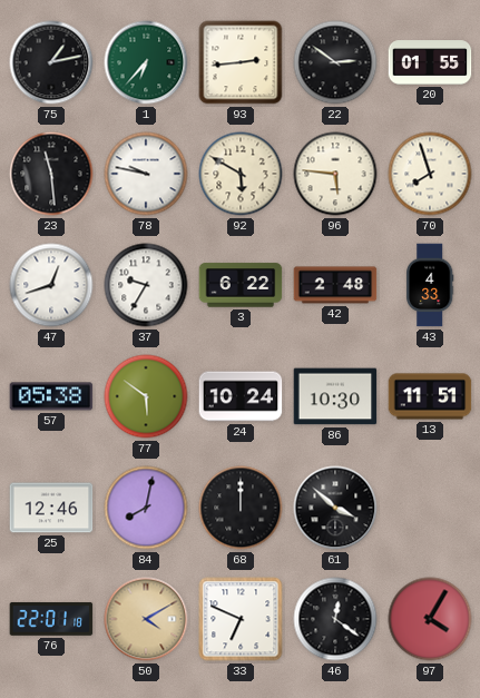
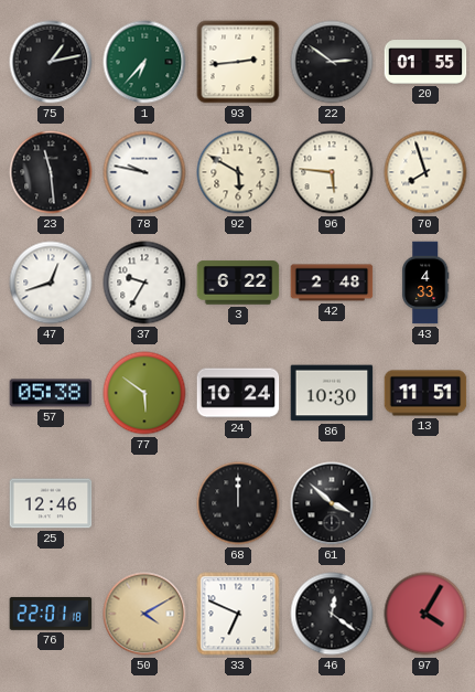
84: 8:02 -> none (146, 508)
